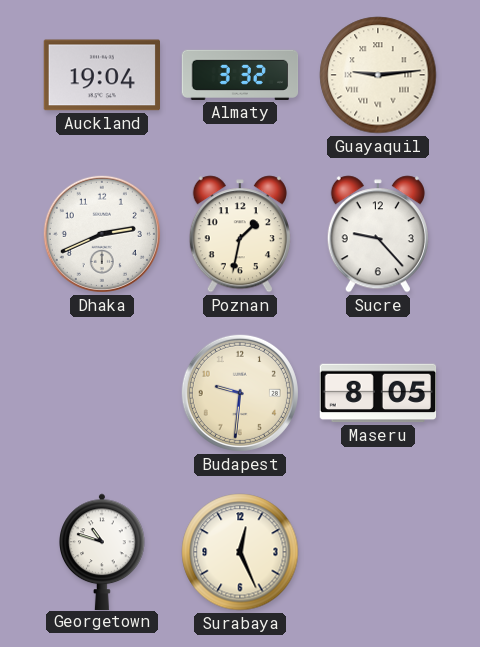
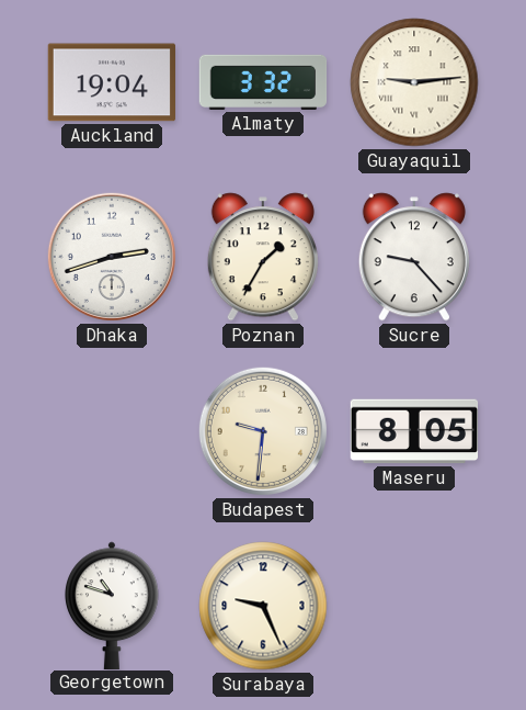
Dhaka: 2:41 -> 2:42 (112, 257)
Poznan: 1:32 -> 1:35 (263, 257)
Surabaya: 12:26 -> 9:26 (263, 606)
